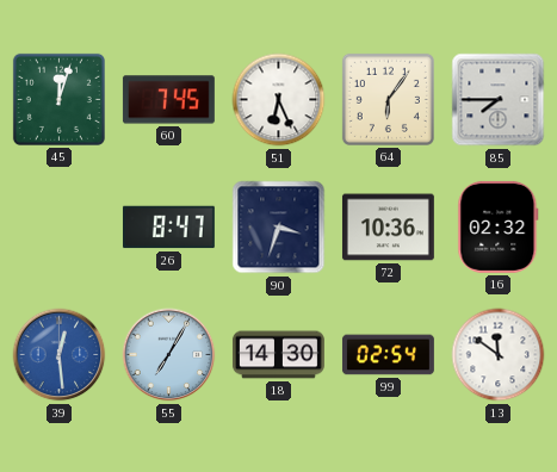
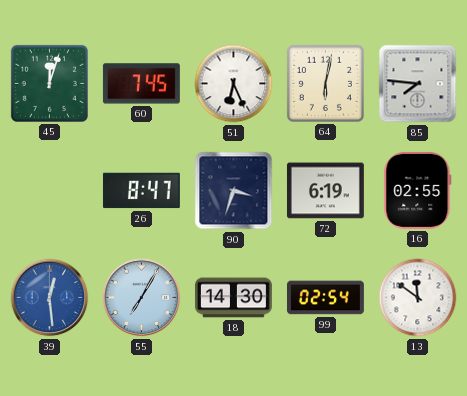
64: 6:06 -> 6:02 (325, 83)
85: 7:45 -> 7:46 (418, 84)
72: 10:36 -> 6:19 (325, 191)
16: 02:32 -> 02:55 (418, 190)
